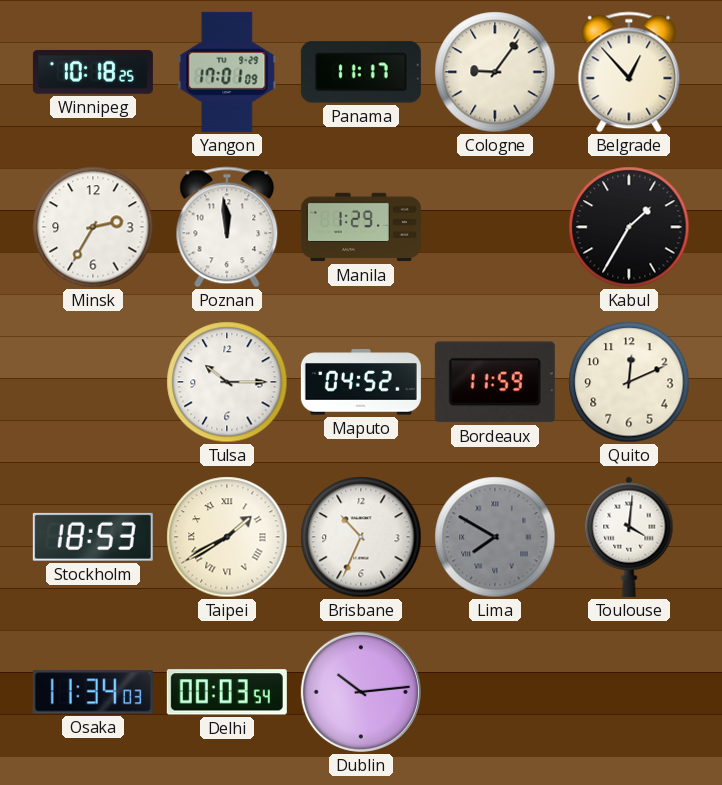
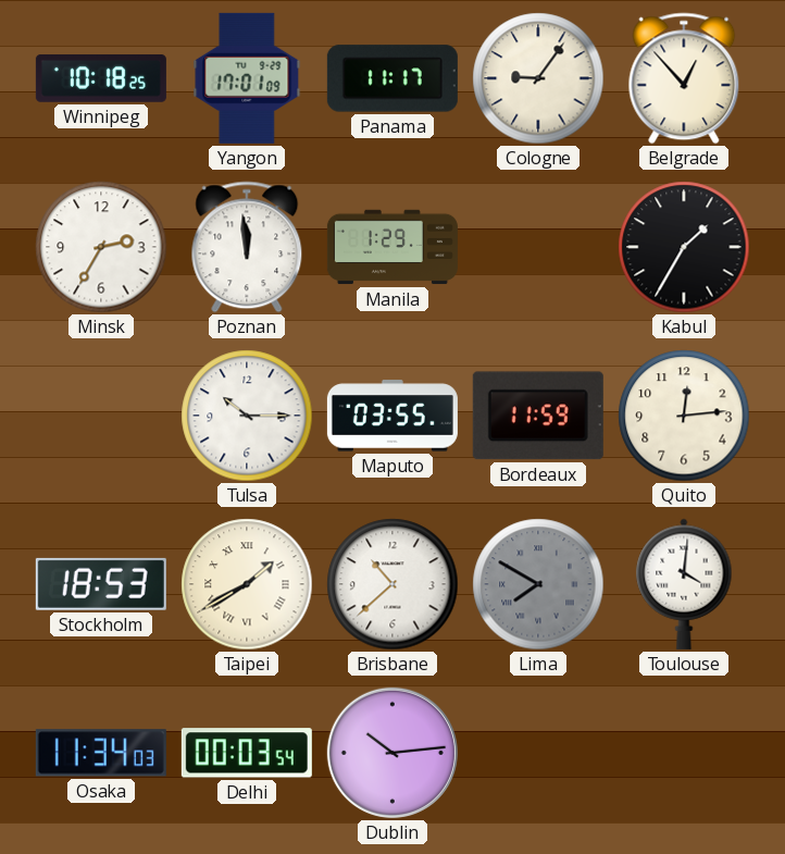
Maputo: 04:52 -> 03:55 (392, 416)
Quito: 12:11 -> 12:14 (684, 416)
Brisbane: 10:34 -> 10:38 (392, 584)
